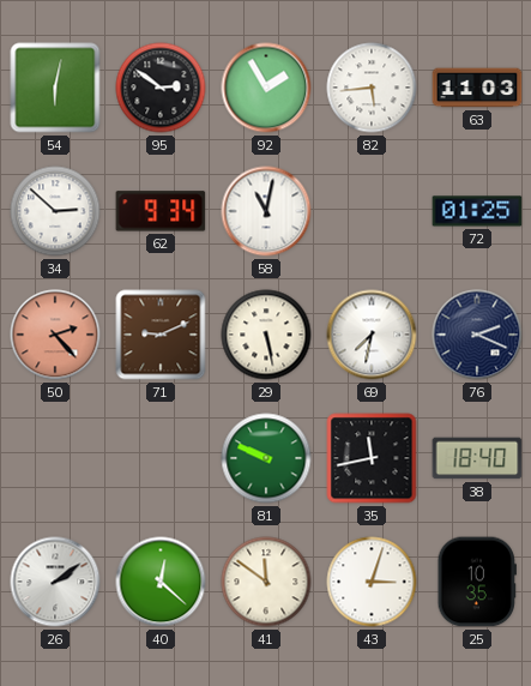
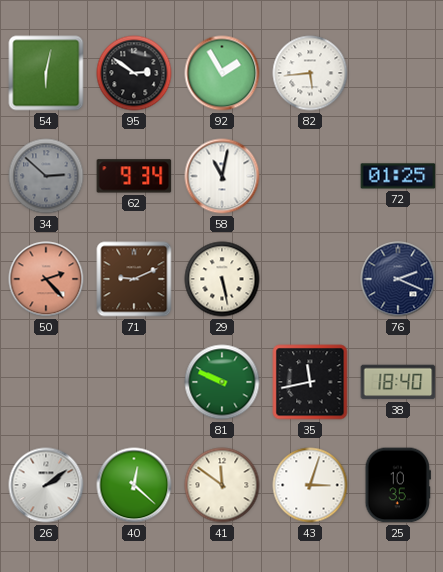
63: 11:03 -> none (477, 88)
34 dial: white -> grey (46, 176)
69: 7:32 -> none (372, 335)
